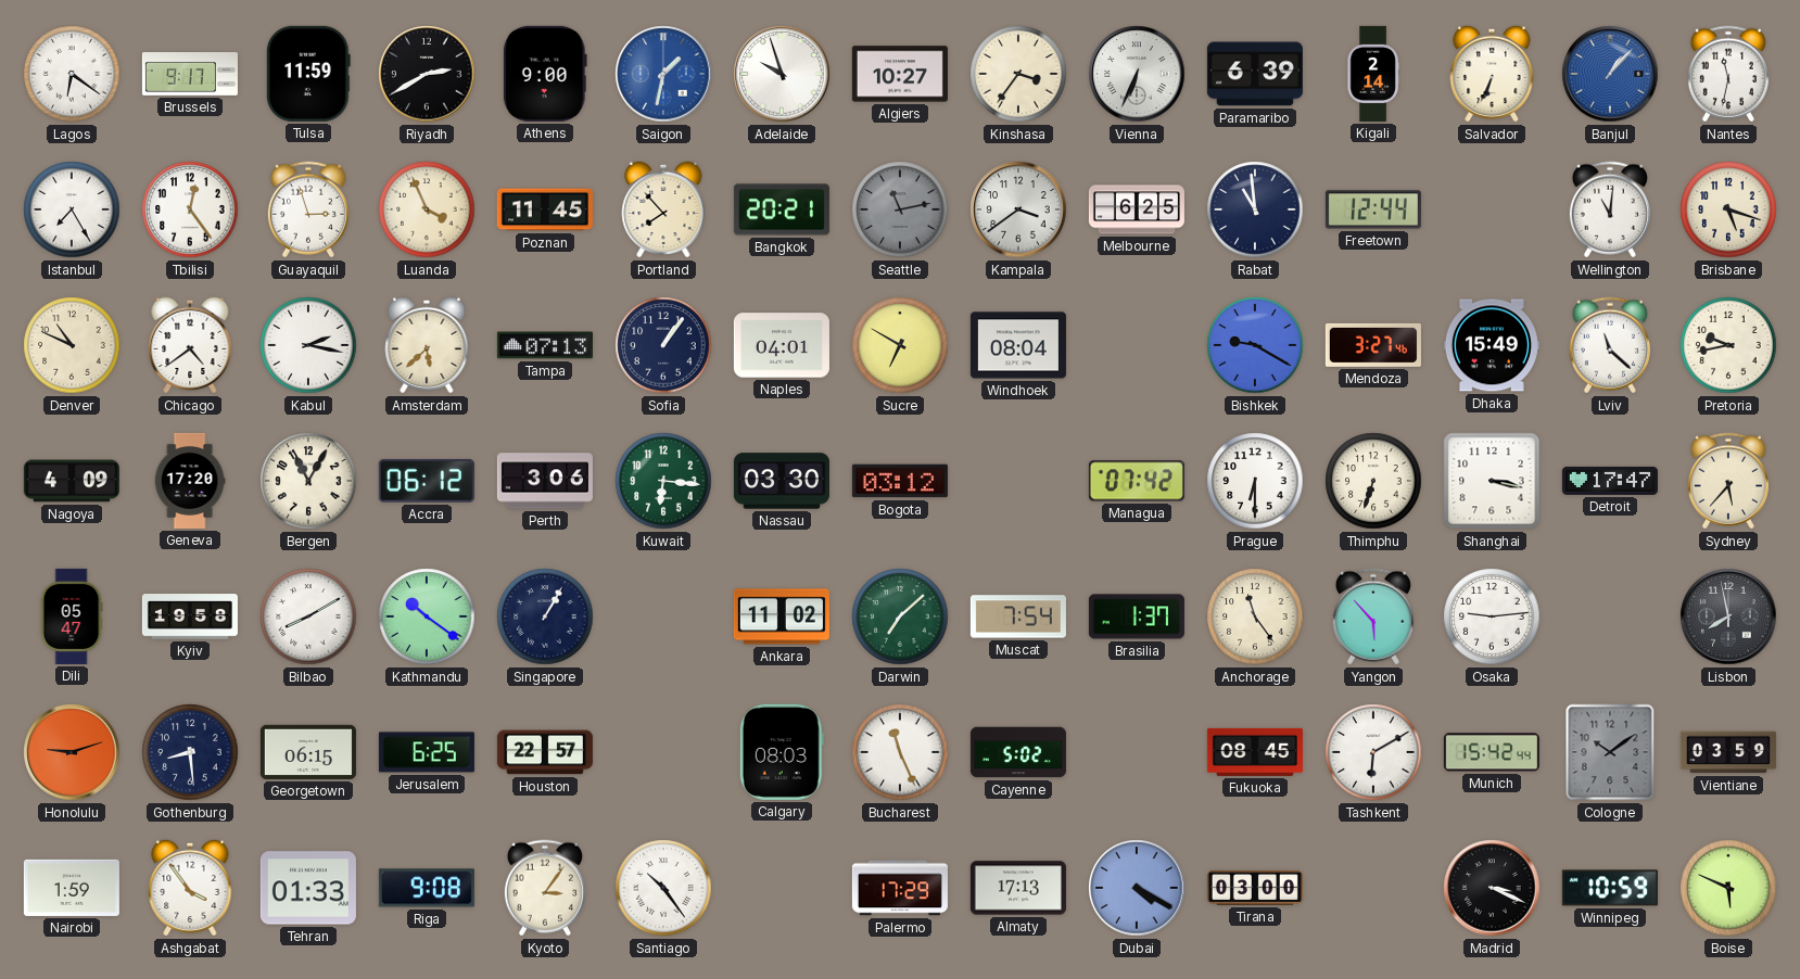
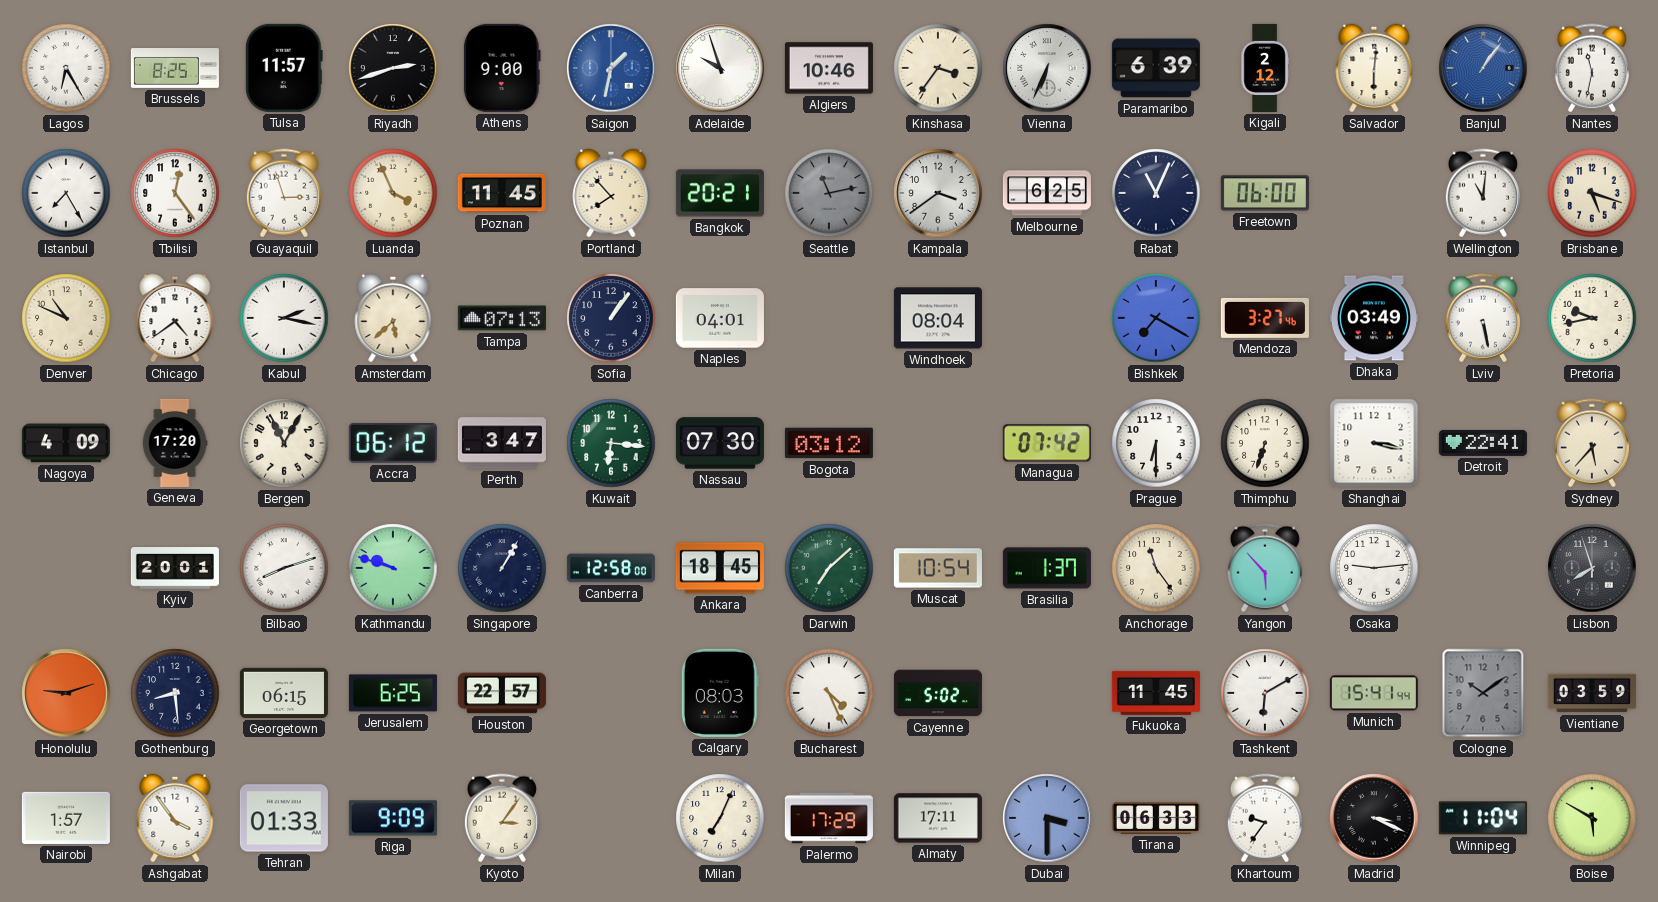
Lagos: 6:21 -> 6:25 (66, 68)
Brussels: 9:17 -> 8:25 (175, 69)
Tulsa: 11:59 -> 11:57 (284, 68)
Riyadh: 2:40 -> 2:42 (393, 68)
Algiers: 10:27 -> 10:46 (829, 68)
Kigali: 2:14 -> 2:12 (1265, 68)
Salvador: 6:34 -> 6:01 (1374, 68)
Banjul: 1:07 -> 1:06 (1483, 68)
Rabat: 10:59 -> 11:04 (1156, 193)
Freetown: 12:44 -> 06:00 (1265, 193)
Sucre: 6:50 -> none (900, 345)
Bishkek: 9:20 -> 7:20 (1156, 318)
Dhaka: 15:49 -> 03:49 (1374, 318)
Lviv: 11:22 -> 5:28 (1483, 318)
Perth: 3:06 -> 3:47 (502, 443)
Nassau: 03:30 -> 07:30 (720, 443)
Detroit: 17:47 -> 22:41 (1483, 443)
Dili: 05:47 -> none (72, 616)
Kyiv: 19:58 -> 20:01 (175, 568)
Bilbao: 8:10 -> 8:12 (284, 568)
Kathmandu: 10:21 -> 9:48 (393, 568)
Canberra: none -> 12:58 (611, 568)
Ankara: 11:02 -> 18:45 (720, 568)
Muscat: 7:54 -> 10:54 (938, 568)
Lisbon: 7:58 -> 7:57 (1592, 568)
Bucharest: 11:26 -> 4:26 (829, 693)
Fukuoka: 08:45 -> 11:45 (1156, 693)
Munich: 15:42 -> 15:41 (1374, 693)
Nairobi: 1:59 -> 1:57 (66, 818)
Riga: 9:08 -> 9:09 (393, 818)
Santiago: 10:24 -> none (663, 888)
Milan: none -> 7:04 (720, 818)
Almaty: 17:13 -> 17:11 (938, 818)
Dubai: 4:20 -> 3:30 (1047, 818)
Tirana: 03:00 -> 06:33 (1156, 818)
Khartoum: none -> 9:36 (1265, 818)
Winnipeg: 10:59 -> 11:04 (1483, 818)
Boise: 5:49 -> 5:50 (1592, 818)
